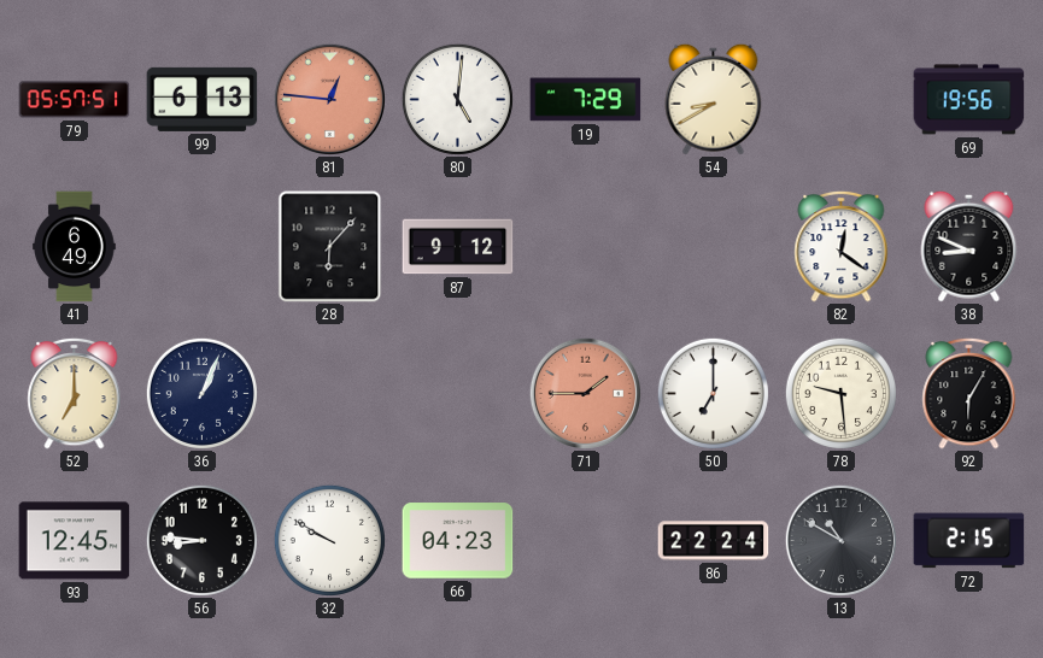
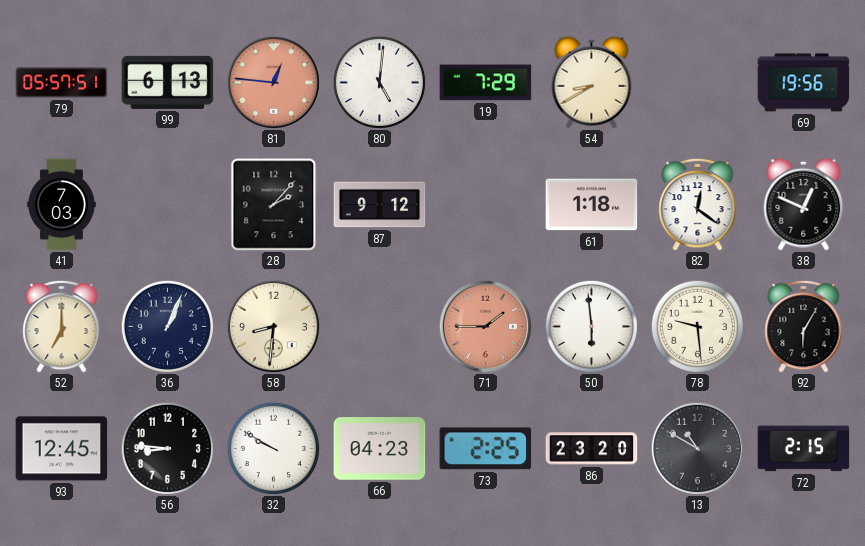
41: 6:49 -> 7:03 (62, 205)
28: 6:07 -> 2:07 (274, 205)
61: none -> 1:18 (592, 205)
38: 8:49 -> 12:49 (804, 204)
58: none -> 8:31 (273, 326)
50: 7:00 -> 5:59 (591, 326)
73: none -> 2:25 (486, 449)
86: 22:24 -> 23:20 (592, 449)
